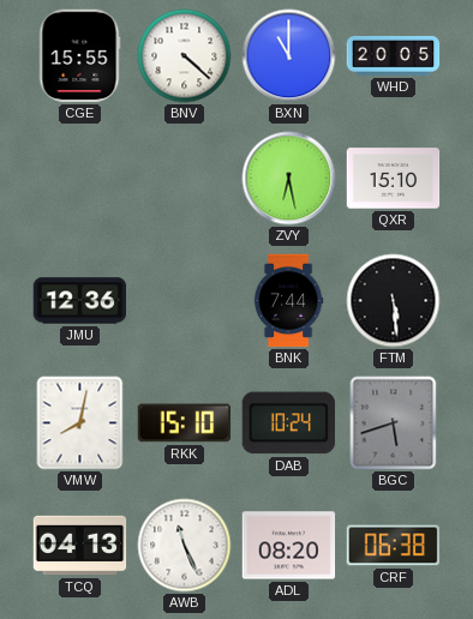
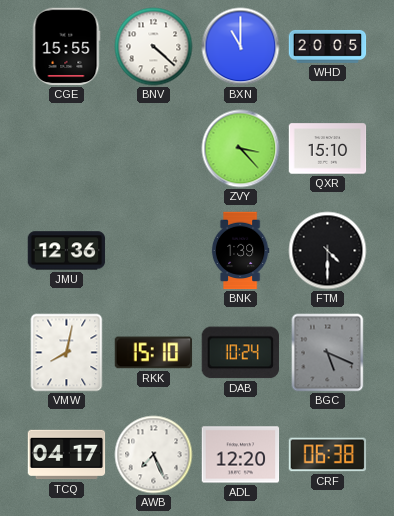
ZVY: 6:28 -> 3:23 (241, 149)
BNK: 7:44 -> 1:39 (240, 251)
FTM: 5:29 -> 4:30 (328, 251)
BGC: 5:42 -> 5:19 (328, 353)
TCQ: 04:13 -> 04:17 (67, 455)
AWB: 11:26 -> 7:26 (154, 455)
ADL: 08:20 -> 12:20 (241, 455)
